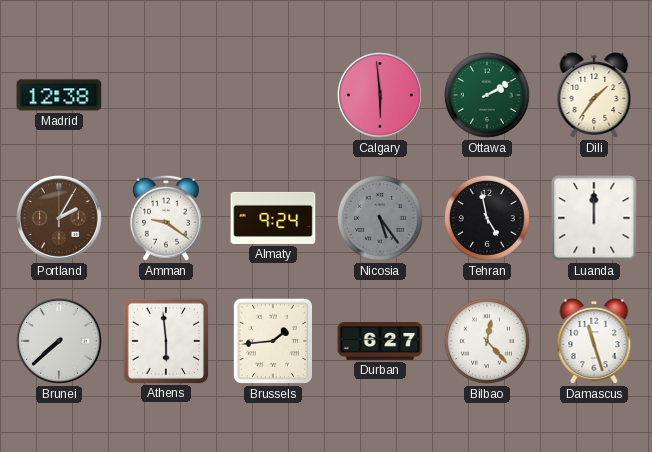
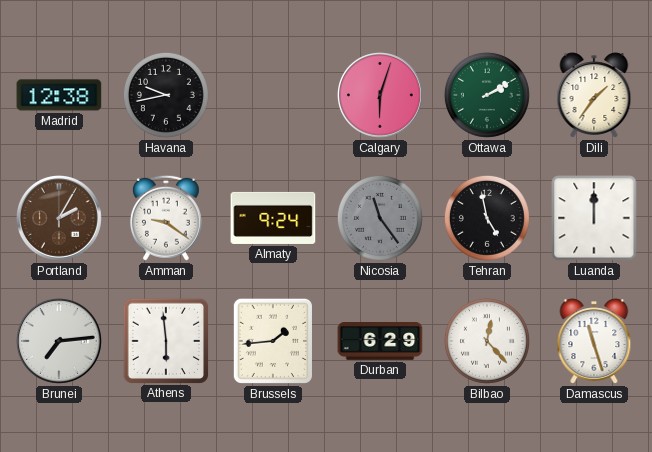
Havana: none -> 9:43 (166, 95)
Calgary: 5:59 -> 6:03 (381, 96)
Nicosia: 5:24 -> 11:24 (380, 218)
Brunei: 7:38 -> 7:14 (60, 342)
Durban: 6:27 -> 6:29 (380, 342)
